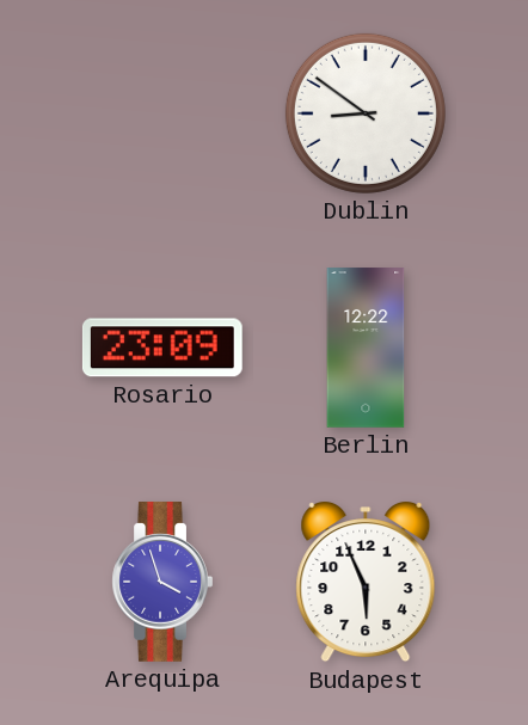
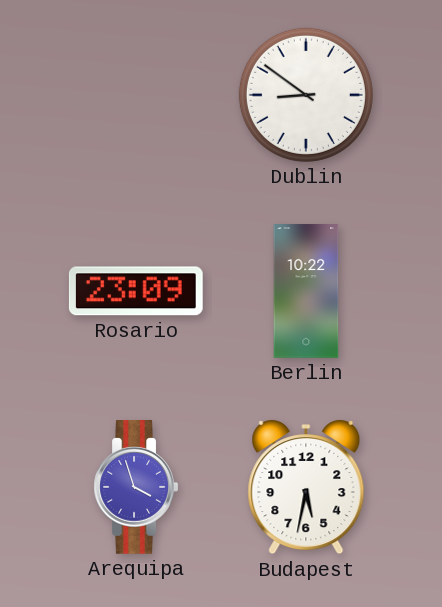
Berlin: 12:22 -> 10:22 (306, 291)
Budapest: 5:56 -> 5:32 (306, 487)
